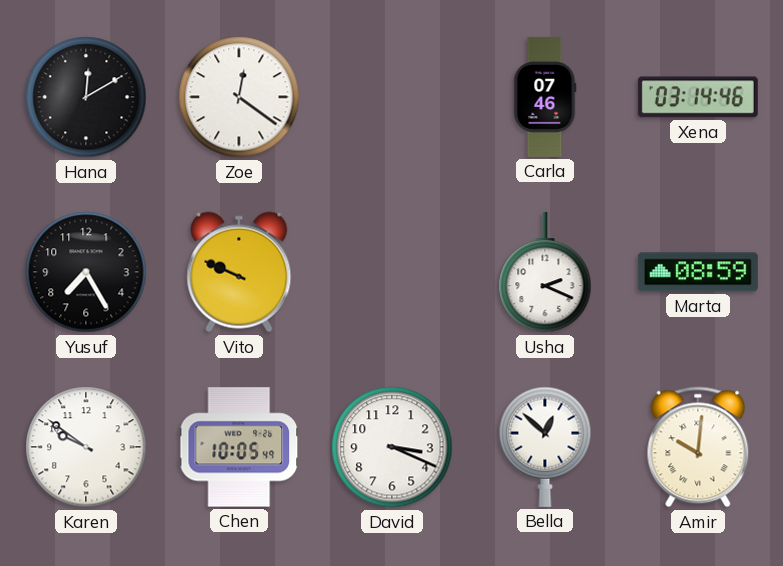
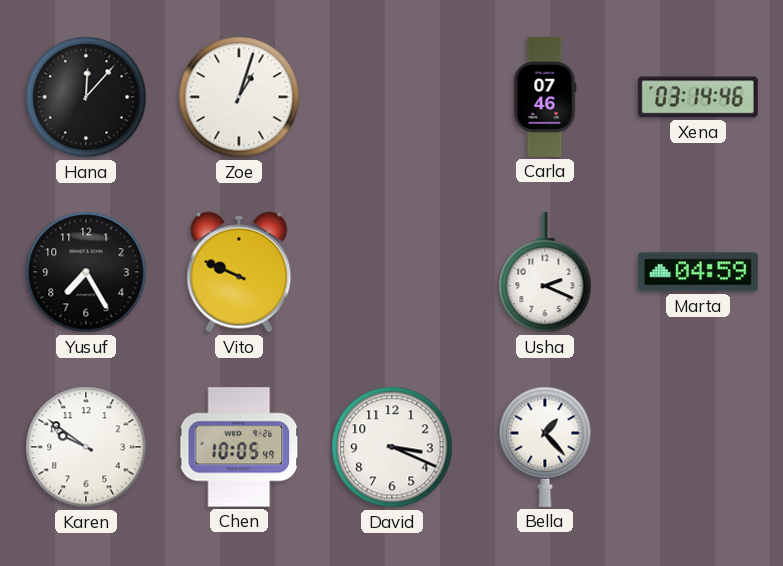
Hana: 12:10 -> 12:07 (86, 97)
Zoe: 12:21 -> 1:03 (239, 97)
Marta: 08:59 -> 04:59 (698, 272)
Bella: 12:52 -> 1:23 (545, 447)
Amir: 10:01 -> none (698, 447)
